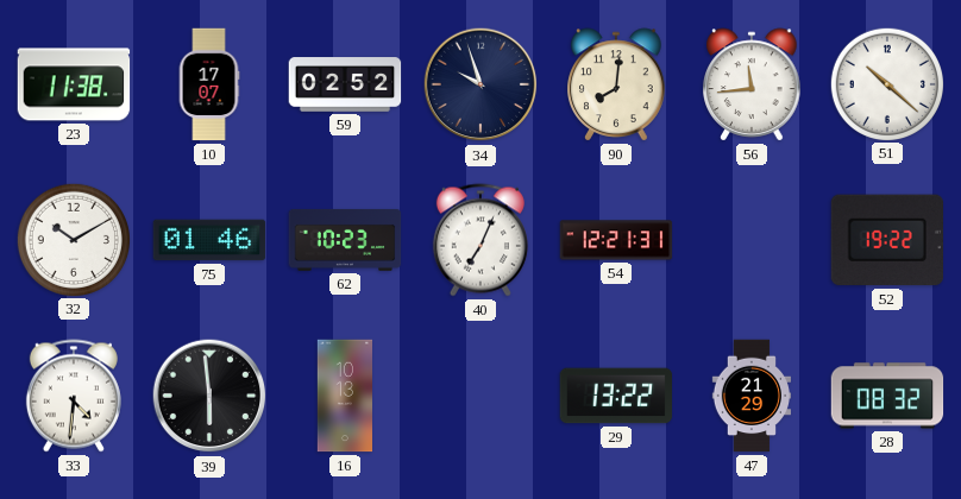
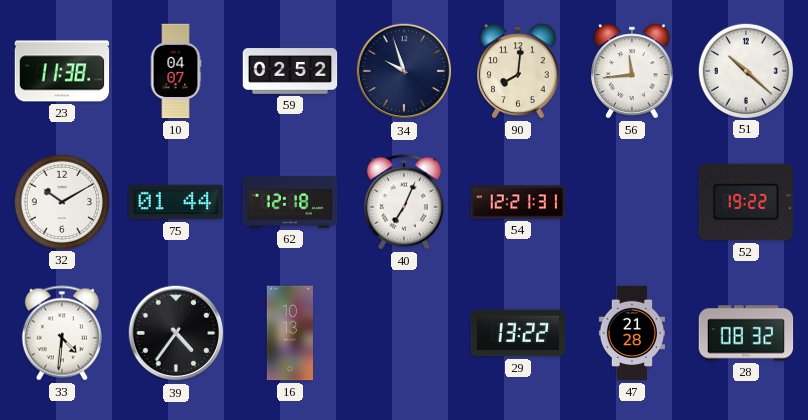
10: 17:07 -> 04:07 (176, 71)
75: 01:46 -> 01:44 (176, 202)
62: 10:23 -> 12:18 (290, 202)
39: 5:59 -> 4:36 (176, 333)
47: 21:29 -> 21:28 (631, 333)
